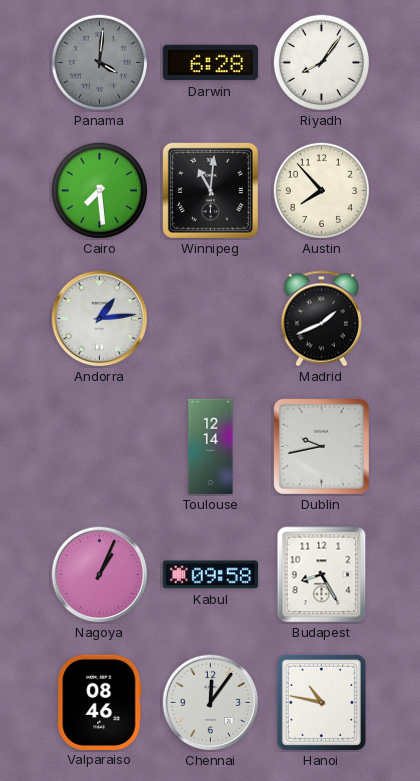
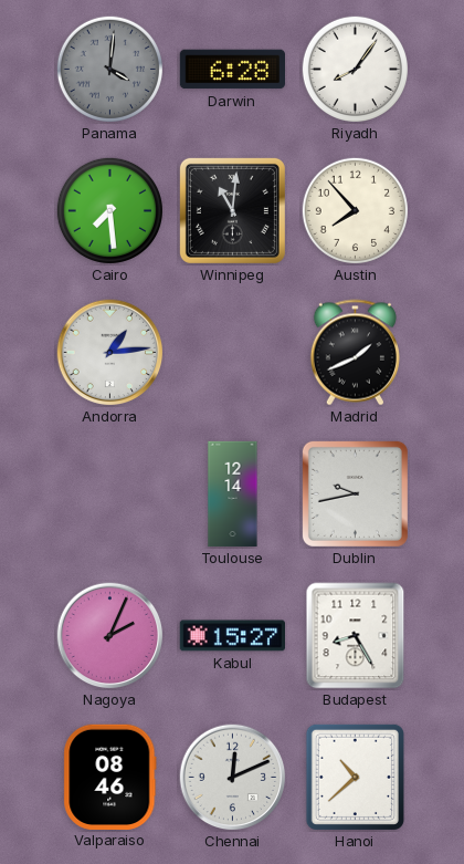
Nagoya: 1:04 -> 2:04 (110, 636)
Kabul: 09:58 -> 15:27 (232, 636)
Chennai: 12:06 -> 12:11 (233, 778)
Hanoi: 10:47 -> 10:38 (355, 777)
